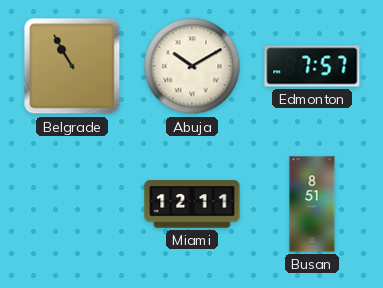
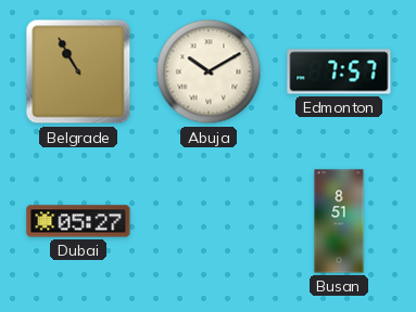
Dubai: none -> 05:27 (78, 221)
Miami: 12:11 -> none (192, 204)
